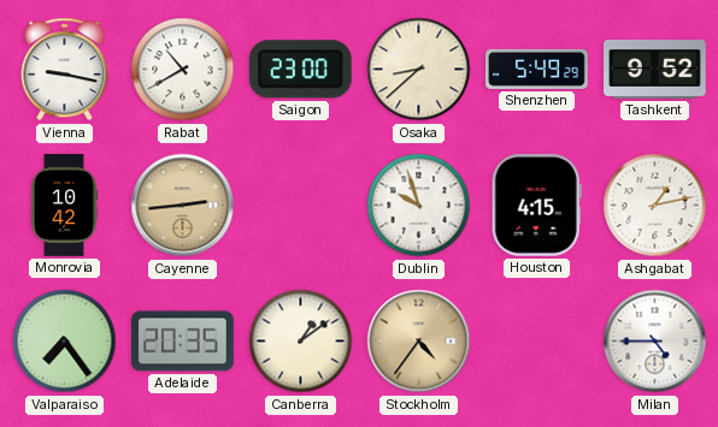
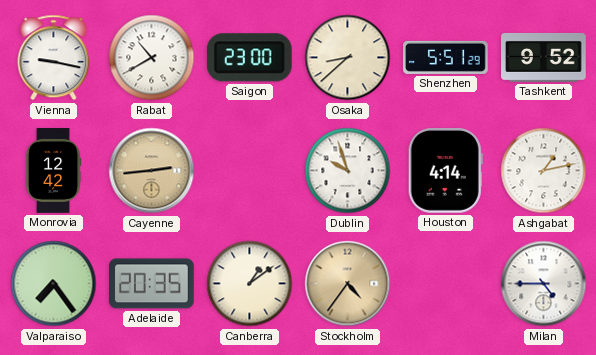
Shenzhen: 5:49 -> 5:51 (446, 57)
Monrovia: 10:42 -> 12:42 (53, 171)
Houston: 4:15 -> 4:14 (445, 171)
